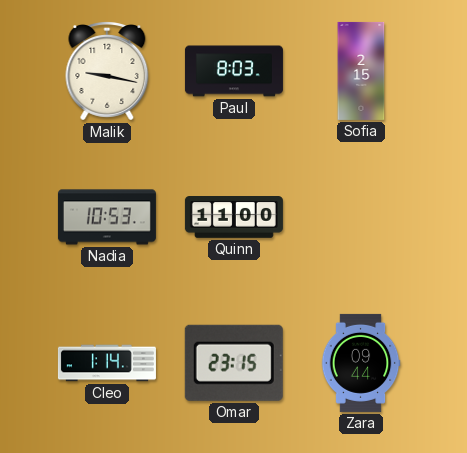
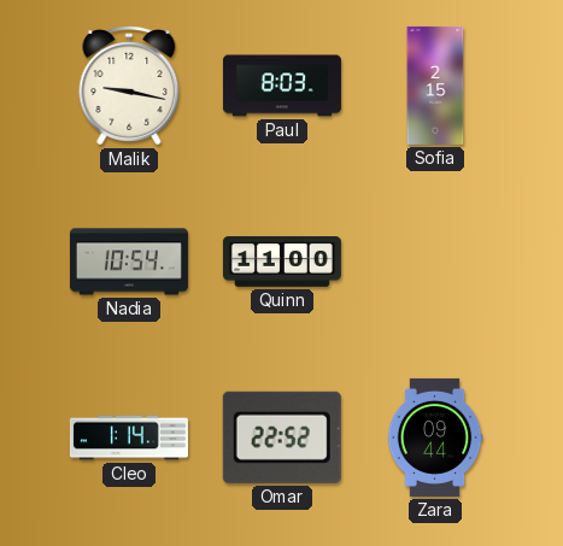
Nadia: 10:53 -> 10:54 (129, 262)
Omar: 23:15 -> 22:52 (282, 438)
